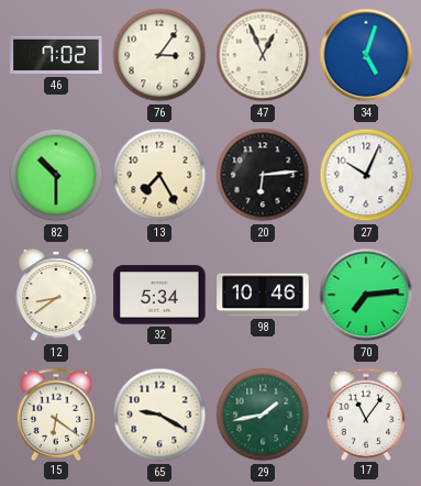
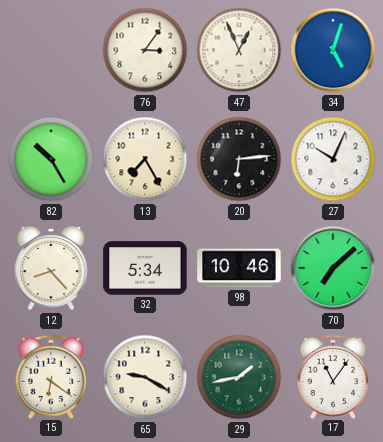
46: 7:02 -> none (56, 55)
82: 10:30 -> 10:25 (51, 159)
12: 8:39 -> 8:23 (51, 268)
70: 7:14 -> 7:08 (333, 268)
